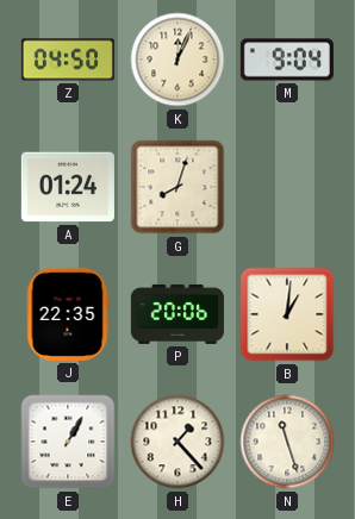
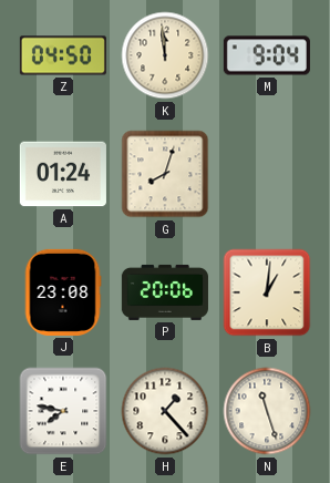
K: 12:04 -> 11:59 (165, 55)
J: 22:35 -> 23:08 (63, 292)
E: 1:05 -> 7:47 (63, 411)
